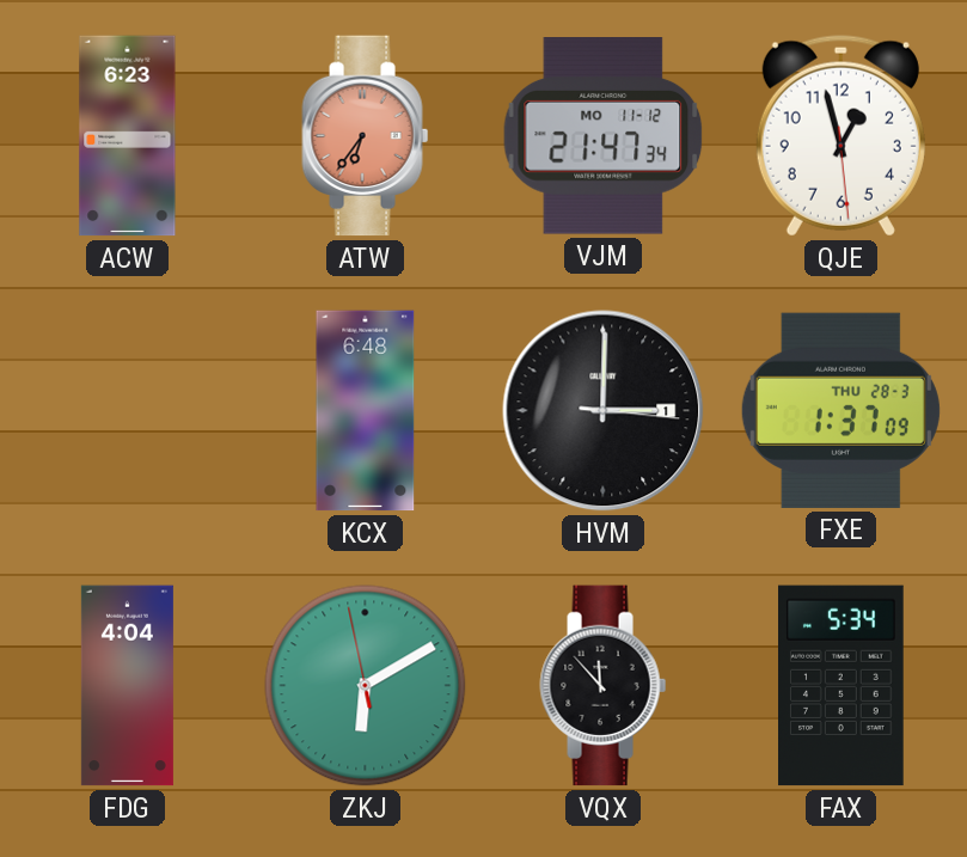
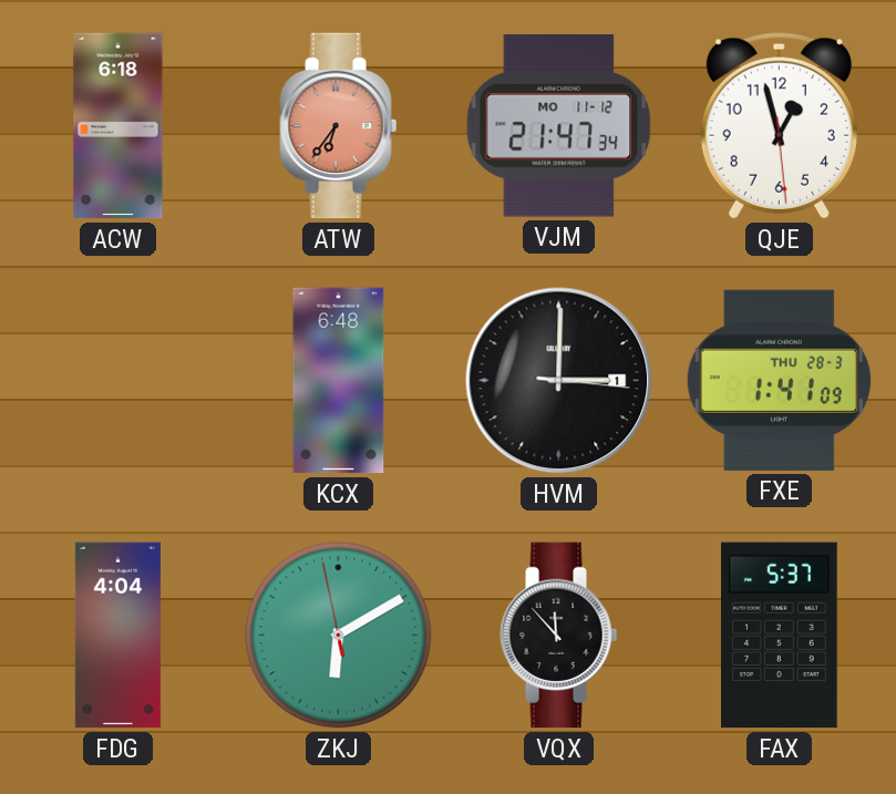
ACW: 6:23 -> 6:18 (119, 126)
FXE: 1:37 -> 1:41 (779, 380)
FAX: 5:34 -> 5:37 (780, 636)
